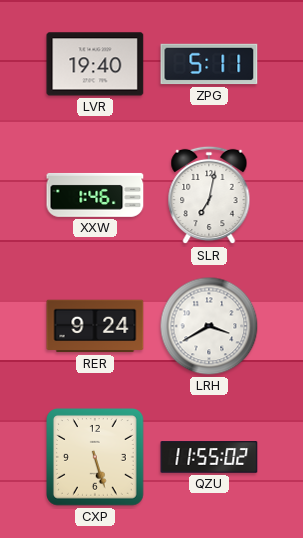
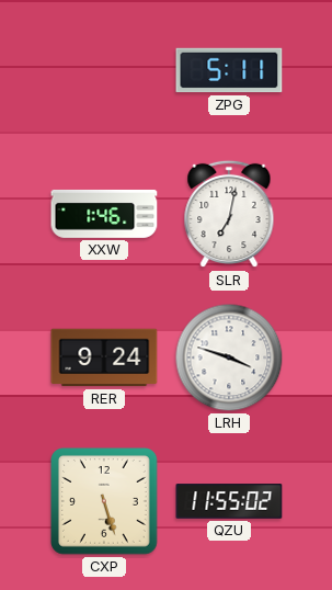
LVR: 19:40 -> none (95, 64)
LRH: 3:40 -> 3:48 (229, 358)
